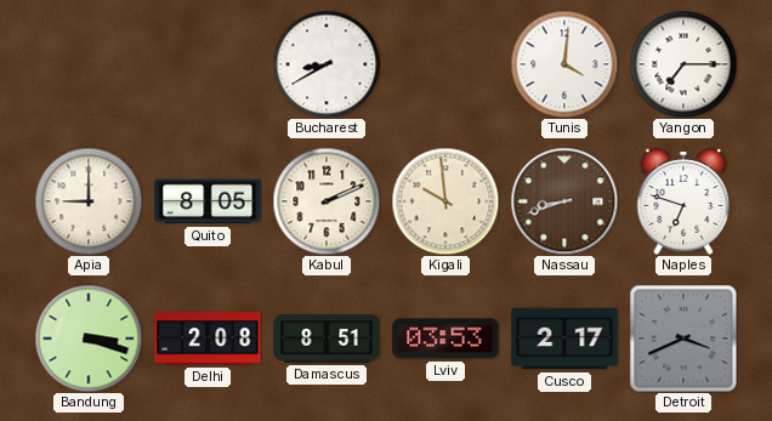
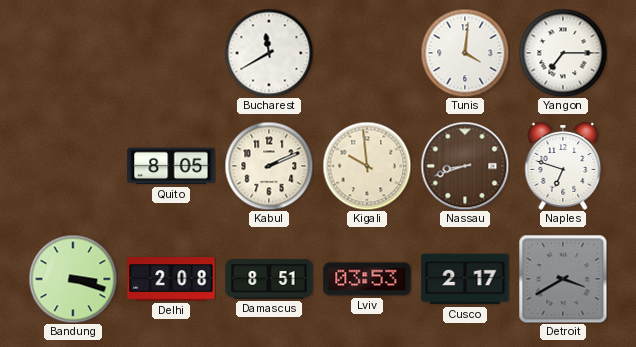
Bucharest: 8:40 -> 11:40 (269, 53)
Apia: 9:00 -> none (89, 201)
Detroit: 3:41 -> 3:40 (563, 279)
